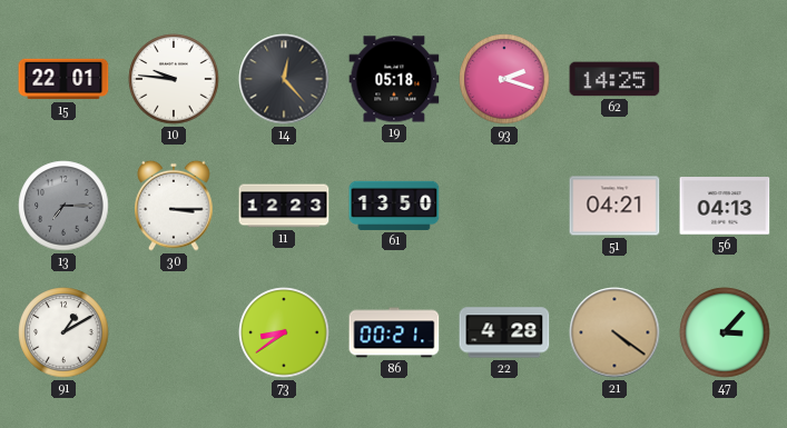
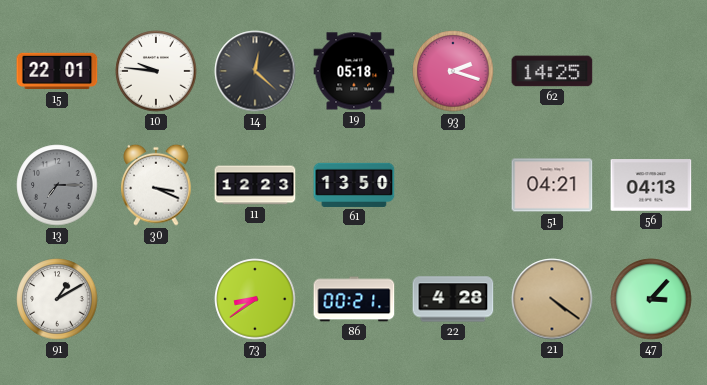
14: 12:23 -> 12:22 (255, 71)
30: 3:15 -> 3:19 (156, 185)
